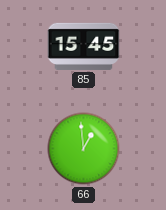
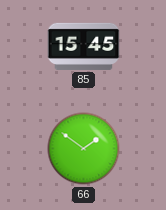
66: 12:59 -> 1:51 (84, 149)
